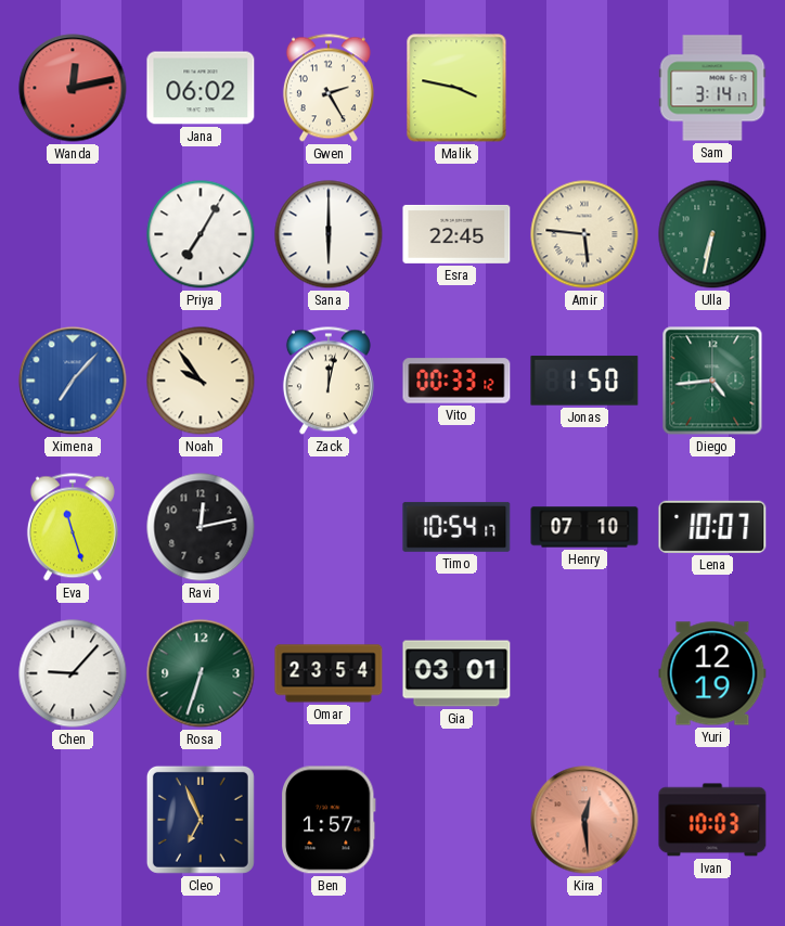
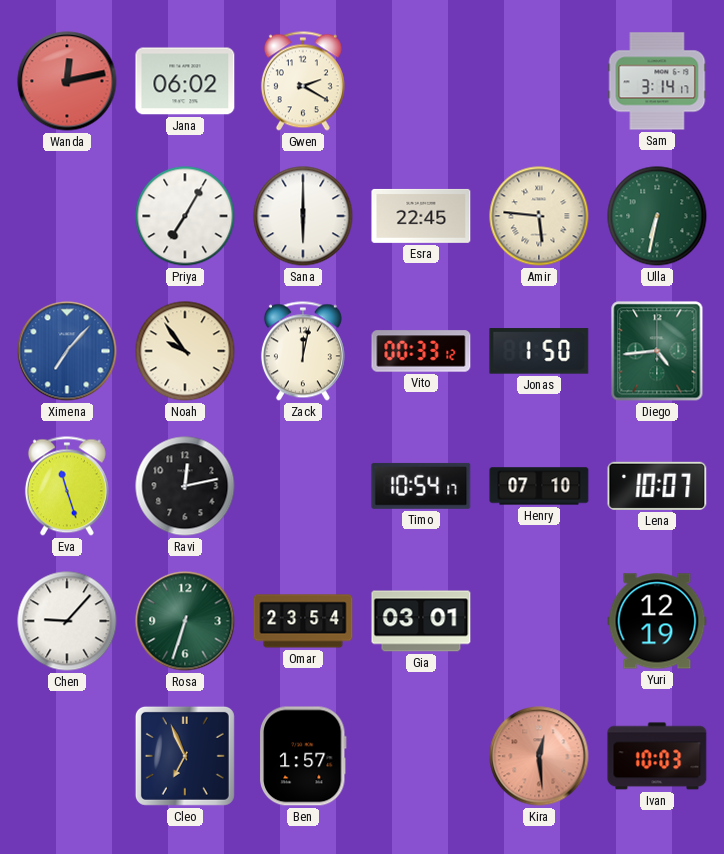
Gwen: 2:25 -> 2:20 (303, 81)
Malik: 3:47 -> none (456, 88)
